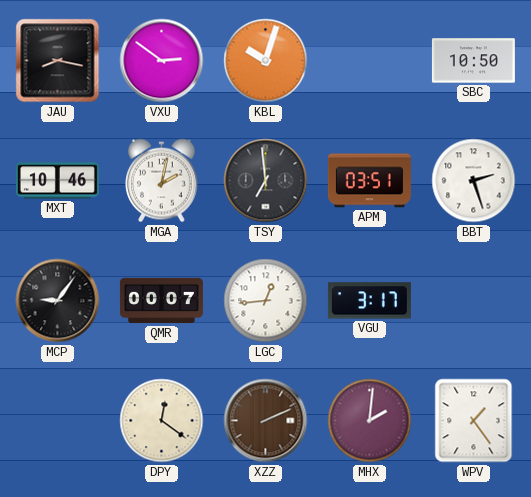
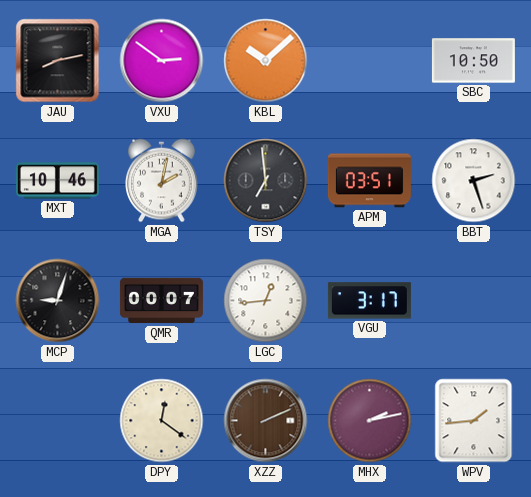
JAU: 8:17 -> 8:13 (58, 61)
KBL: 10:03 -> 10:08 (266, 61)
MCP: 9:06 -> 9:03 (58, 301)
MHX: 2:01 -> 2:13 (370, 421)
WPV: 1:24 -> 1:44 (474, 421)
